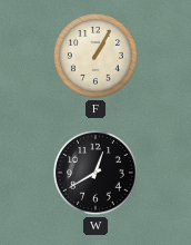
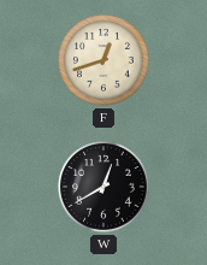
F: 1:05 -> 12:42 (105, 61)
